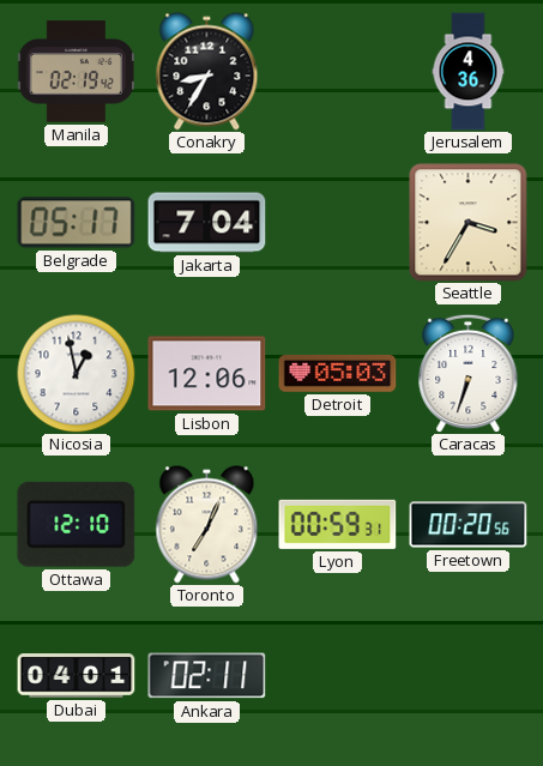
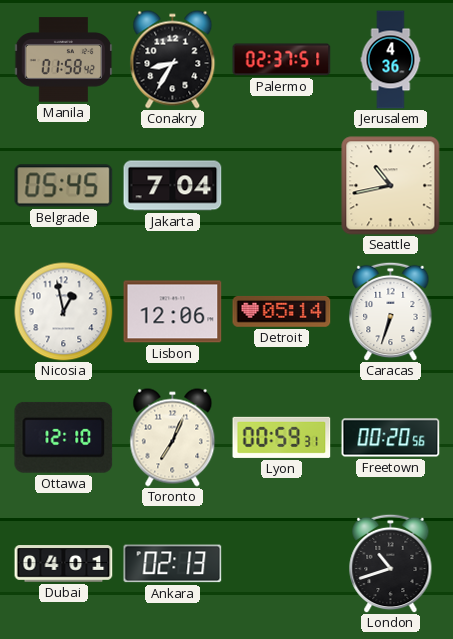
Manila: 02:19 -> 01:58 (63, 60)
Palermo: none -> 02:37 (282, 60)
Belgrade: 05:17 -> 05:45 (64, 186)
Seattle: 3:35 -> 10:43 (391, 186)
Detroit: 05:03 -> 05:14 (282, 311)
Ankara: 02:11 -> 02:13 (173, 564)
London: none -> 10:42 (391, 563)
